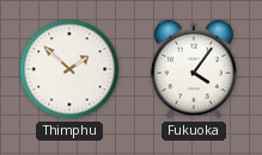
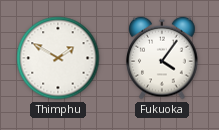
Thimphu: 1:52 -> 1:50 (58, 58)
